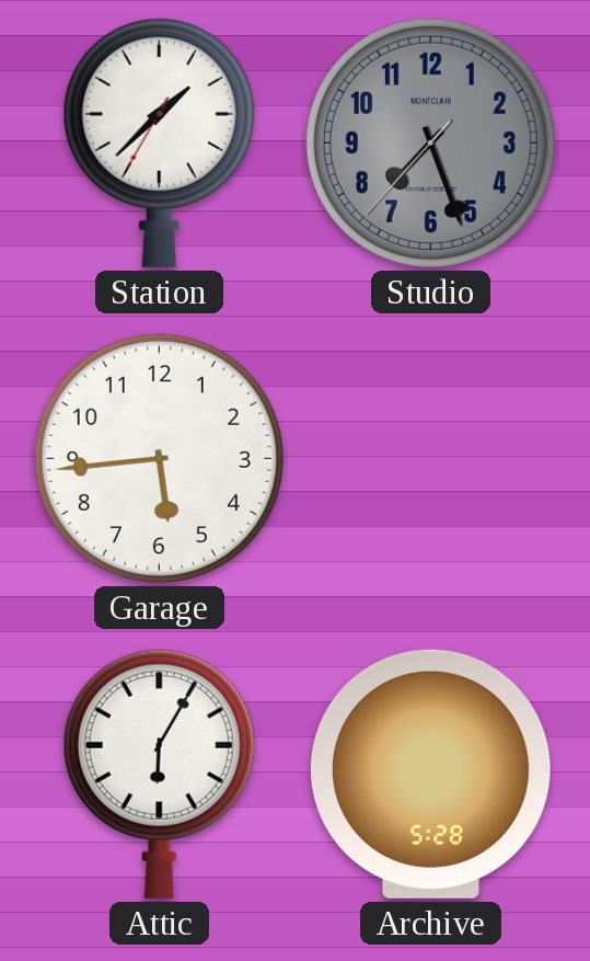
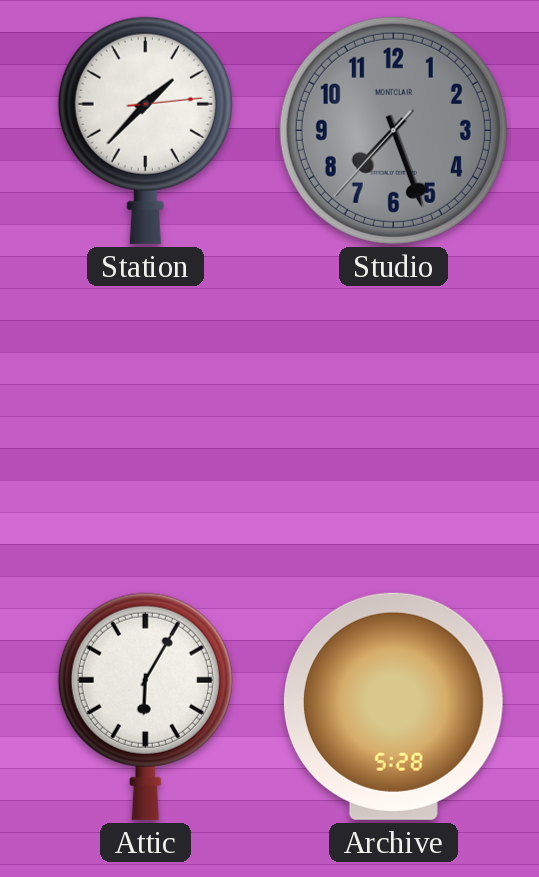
Station: 1:37:35 -> 1:37:14 (145, 130)
Garage: 5:44 -> none (159, 458)
